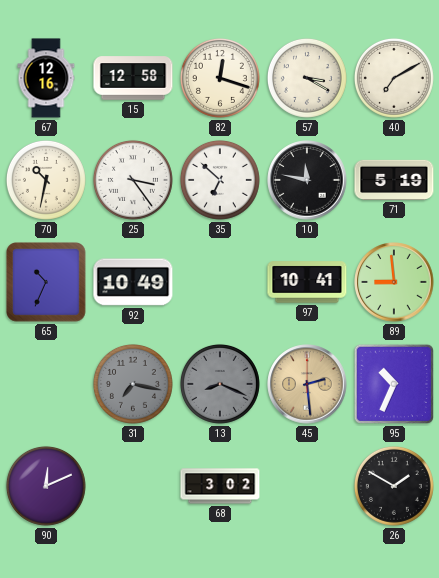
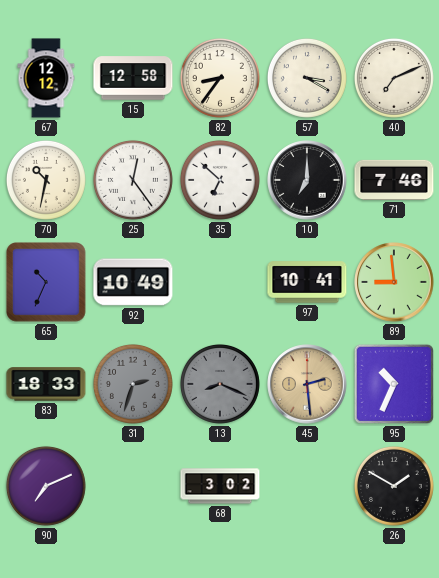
67: 12:16 -> 12:12 (46, 78)
82: 12:18 -> 8:36 (220, 78)
40: 7:10 -> 7:11 (394, 78)
25: 3:24 -> 12:24 (133, 180)
10: 11:47 -> 7:00 (307, 180)
71: 5:19 -> 7:46 (394, 180)
83: none -> 18:33 (46, 384)
31: 7:17 -> 2:33 (133, 384)
90: 12:11 -> 7:11 (46, 486)
